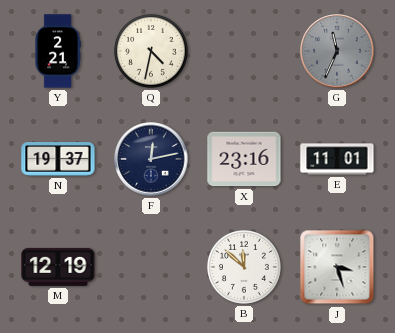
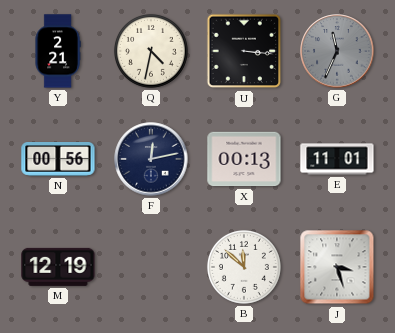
U: none -> 3:16 (244, 51)
N: 19:37 -> 00:56 (58, 160)
X: 23:16 -> 00:13 (244, 159)
